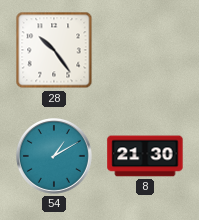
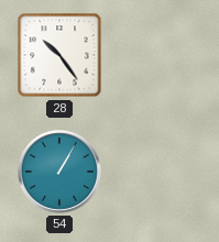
54: 1:10 -> 1:05 (61, 173)
8: 21:30 -> none (145, 156)
